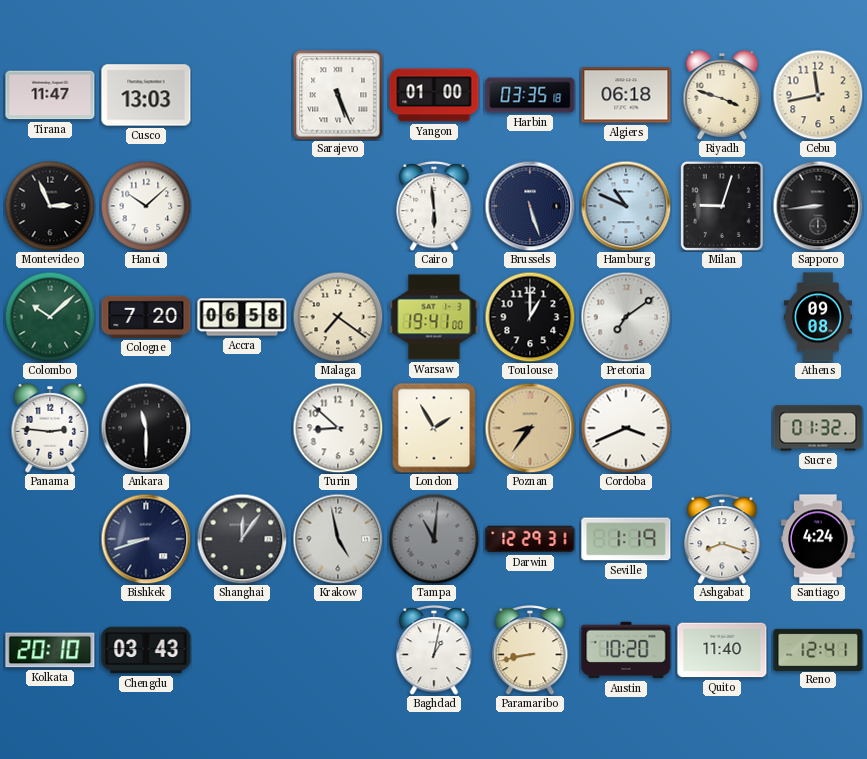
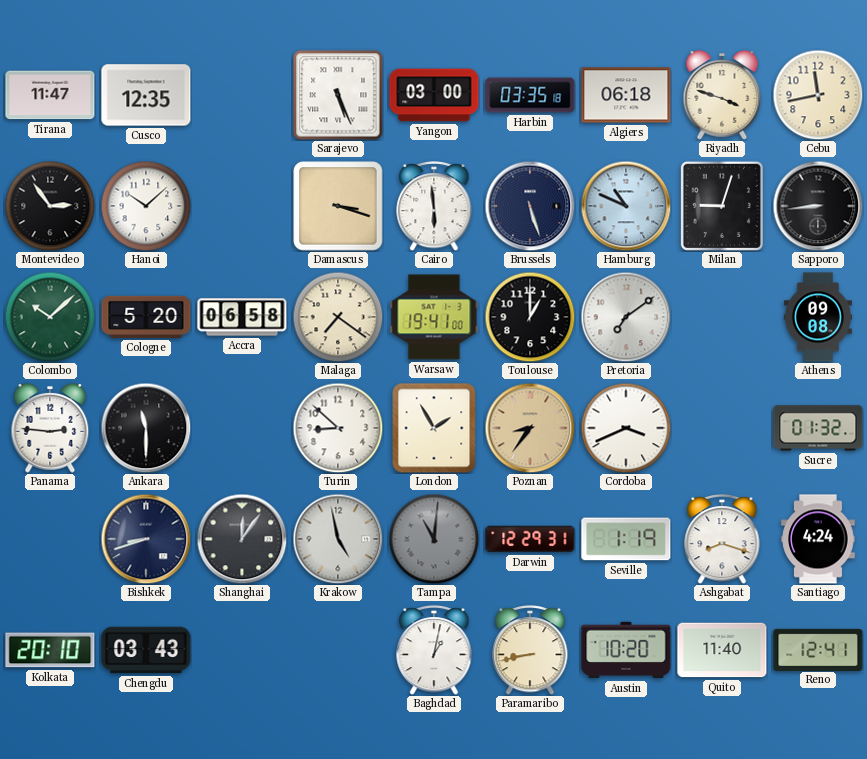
Cusco: 13:03 -> 12:35 (146, 95)
Yangon: 01:00 -> 03:00 (434, 95)
Montevideo: 2:56 -> 2:54 (50, 206)
Damascus: none -> 3:18 (338, 206)
Cologne: 7:20 -> 5:20 (146, 317)
